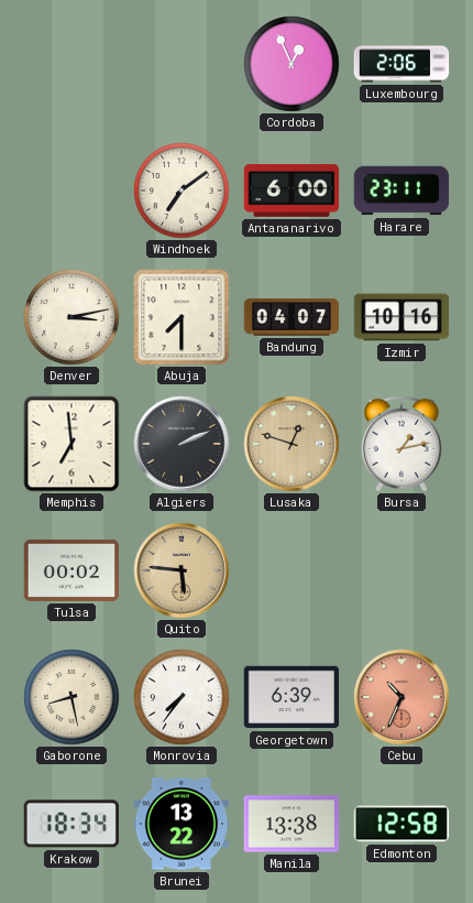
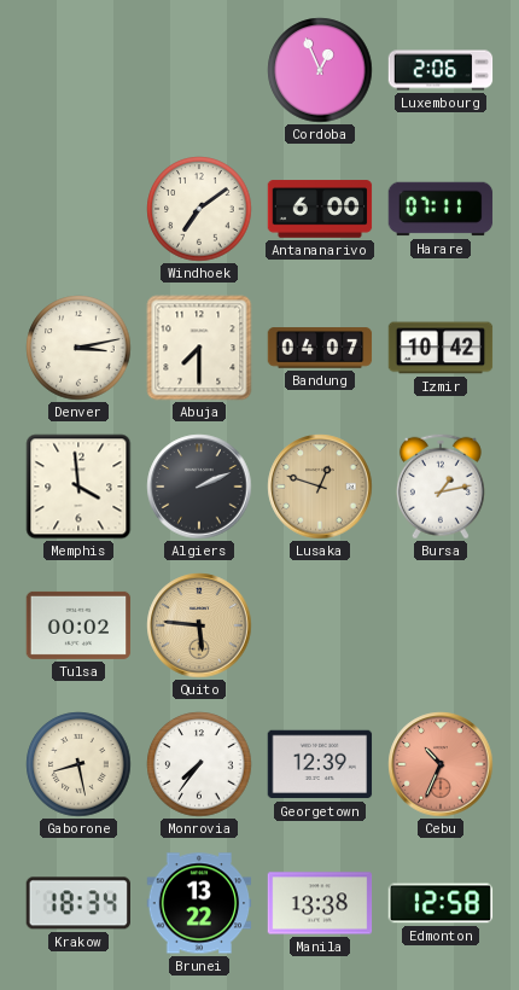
Harare: 23:11 -> 07:11 (441, 209)
Izmir: 10:16 -> 10:42 (441, 348)
Memphis: 6:59 -> 3:59 (78, 487)
Georgetown: 6:39 -> 12:39 (320, 764)
